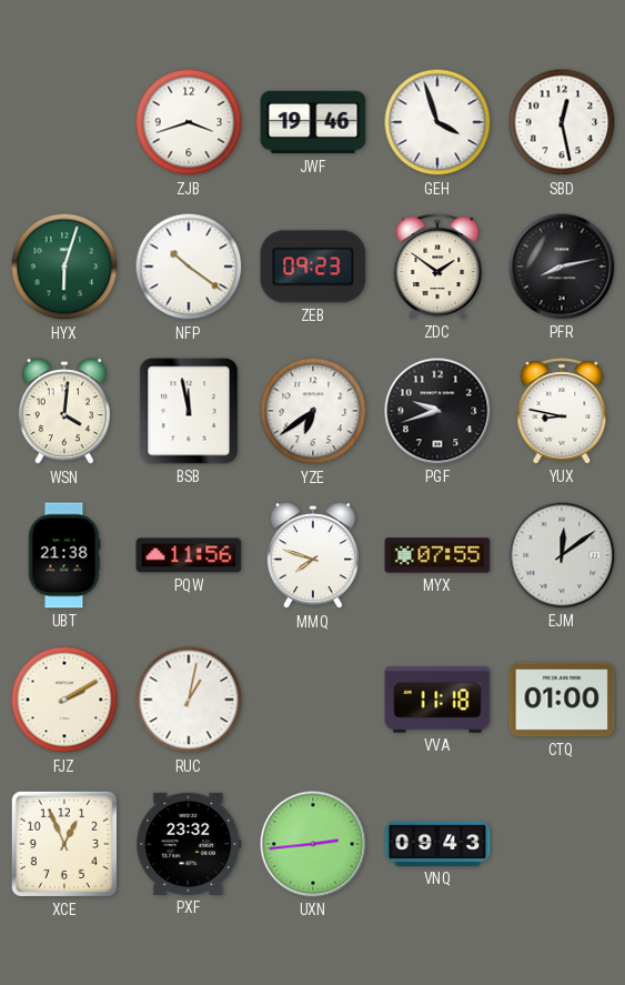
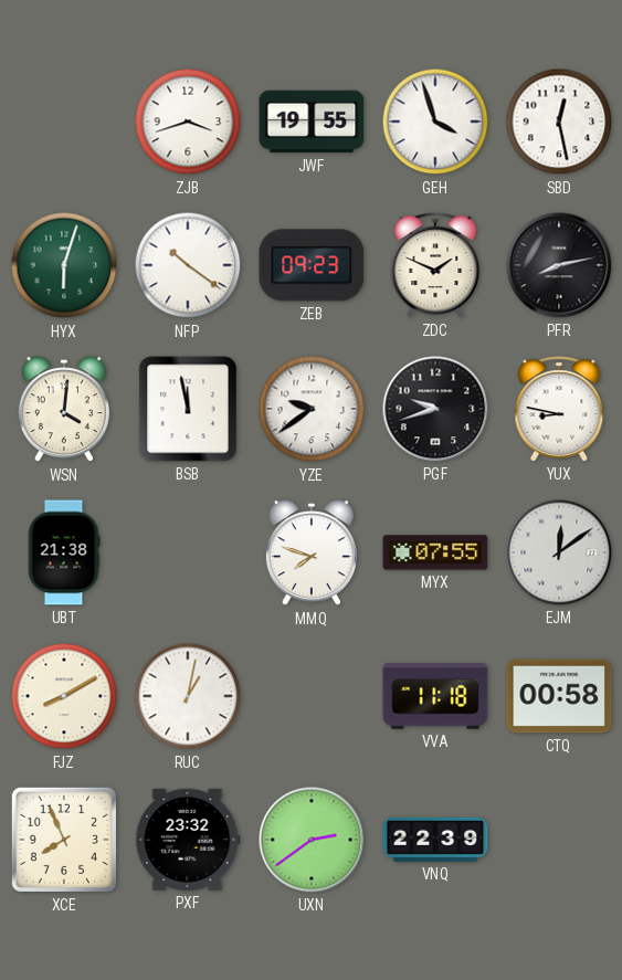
JWF: 19:46 -> 19:55 (312, 122)
ZDC: 1:51 -> 1:49 (435, 265)
YZE: 6:39 -> 9:39 (312, 409)
PQW: 11:56 -> none (189, 555)
FJZ: 2:10 -> 8:10 (64, 696)
CTQ: 01:00 -> 00:58 (559, 696)
XCE: 12:56 -> 7:56 (64, 840)
UXN: 2:44 -> 2:39 (312, 840)
VNQ: 09:43 -> 22:39 (435, 840)
